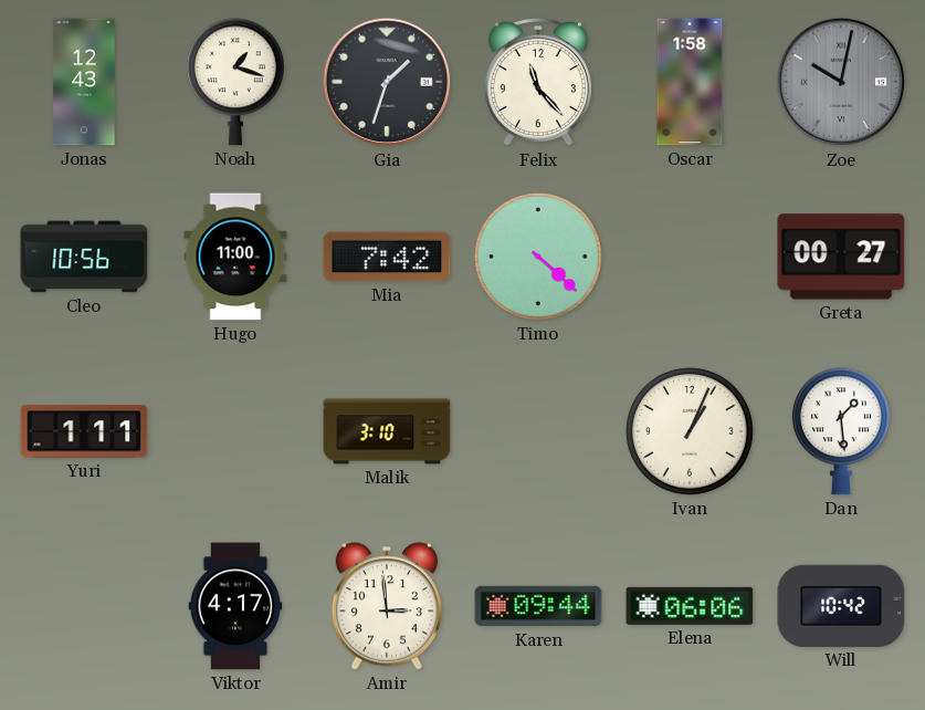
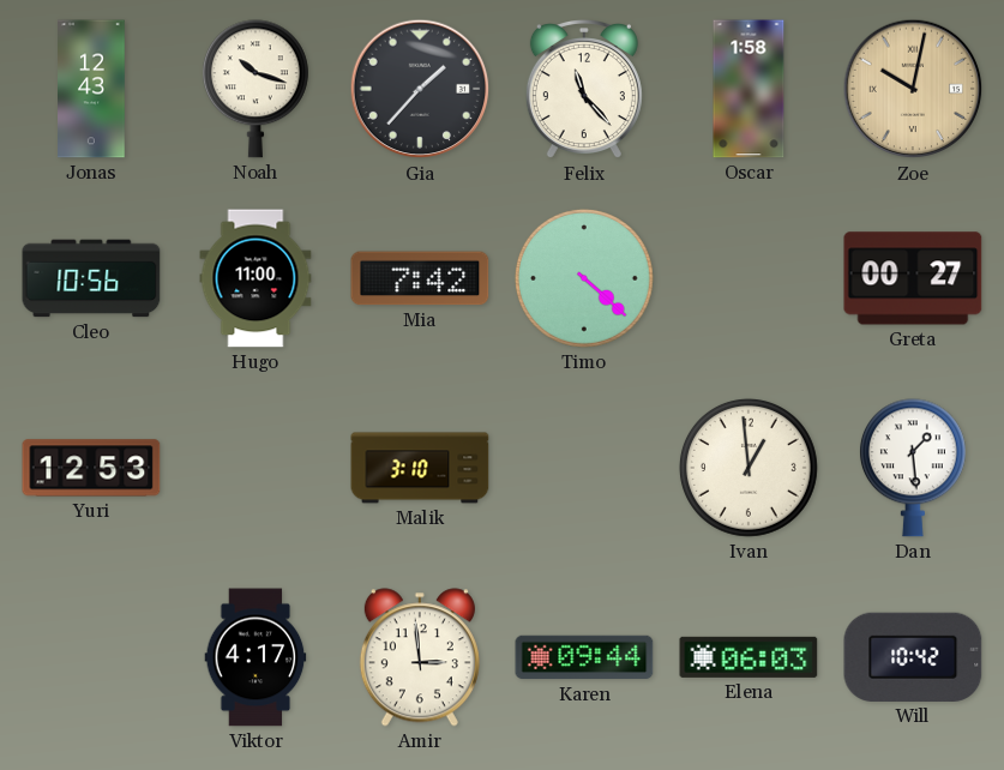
Noah: 1:18 -> 10:18 (255, 89)
Gia: 1:33 -> 1:37 (420, 89)
Zoe dial: grey -> champagne (913, 89)
Yuri: 1:11 -> 12:53 (91, 468)
Ivan: 1:04 -> 12:59 (749, 468)
Elena: 06:06 -> 06:03 (749, 657)
